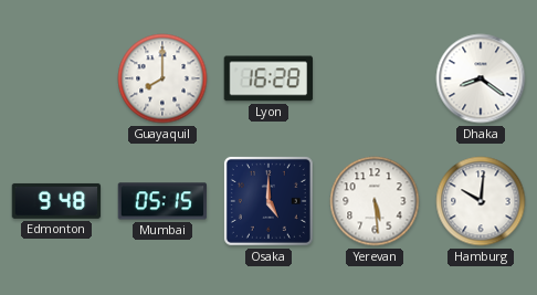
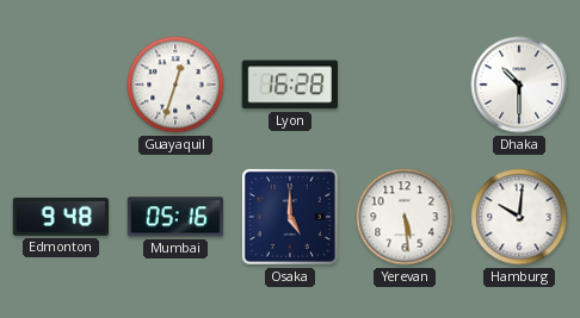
Guayaquil: 8:00 -> 12:33 (175, 85)
Dhaka: 8:21 -> 10:30 (519, 85)
Mumbai: 05:15 -> 05:16 (175, 217)
